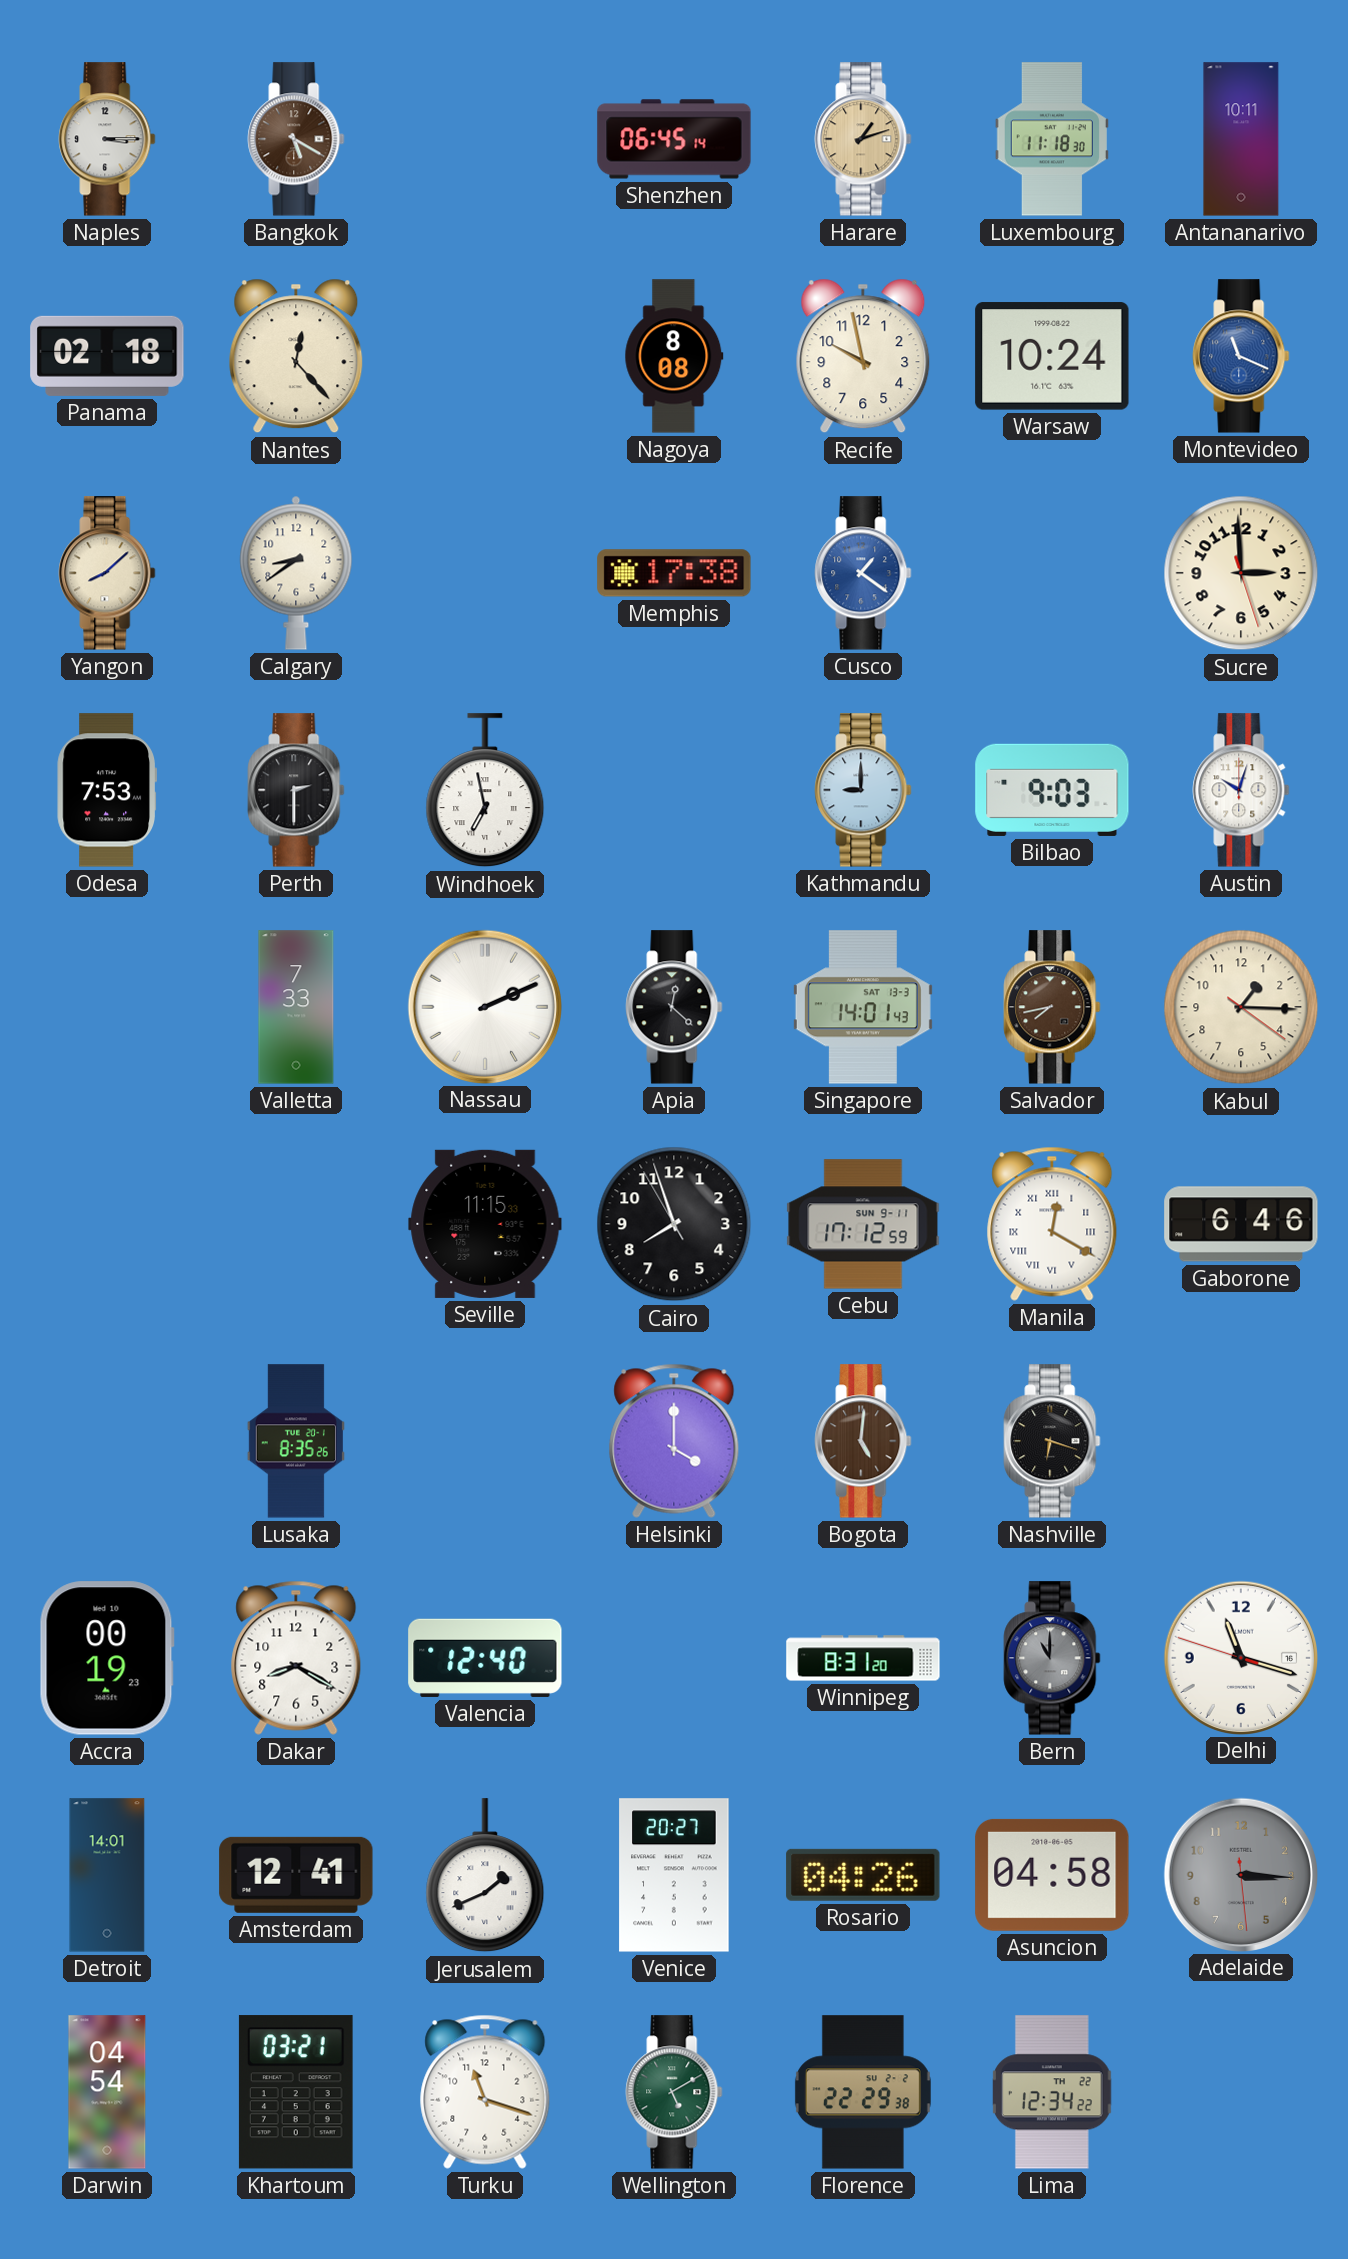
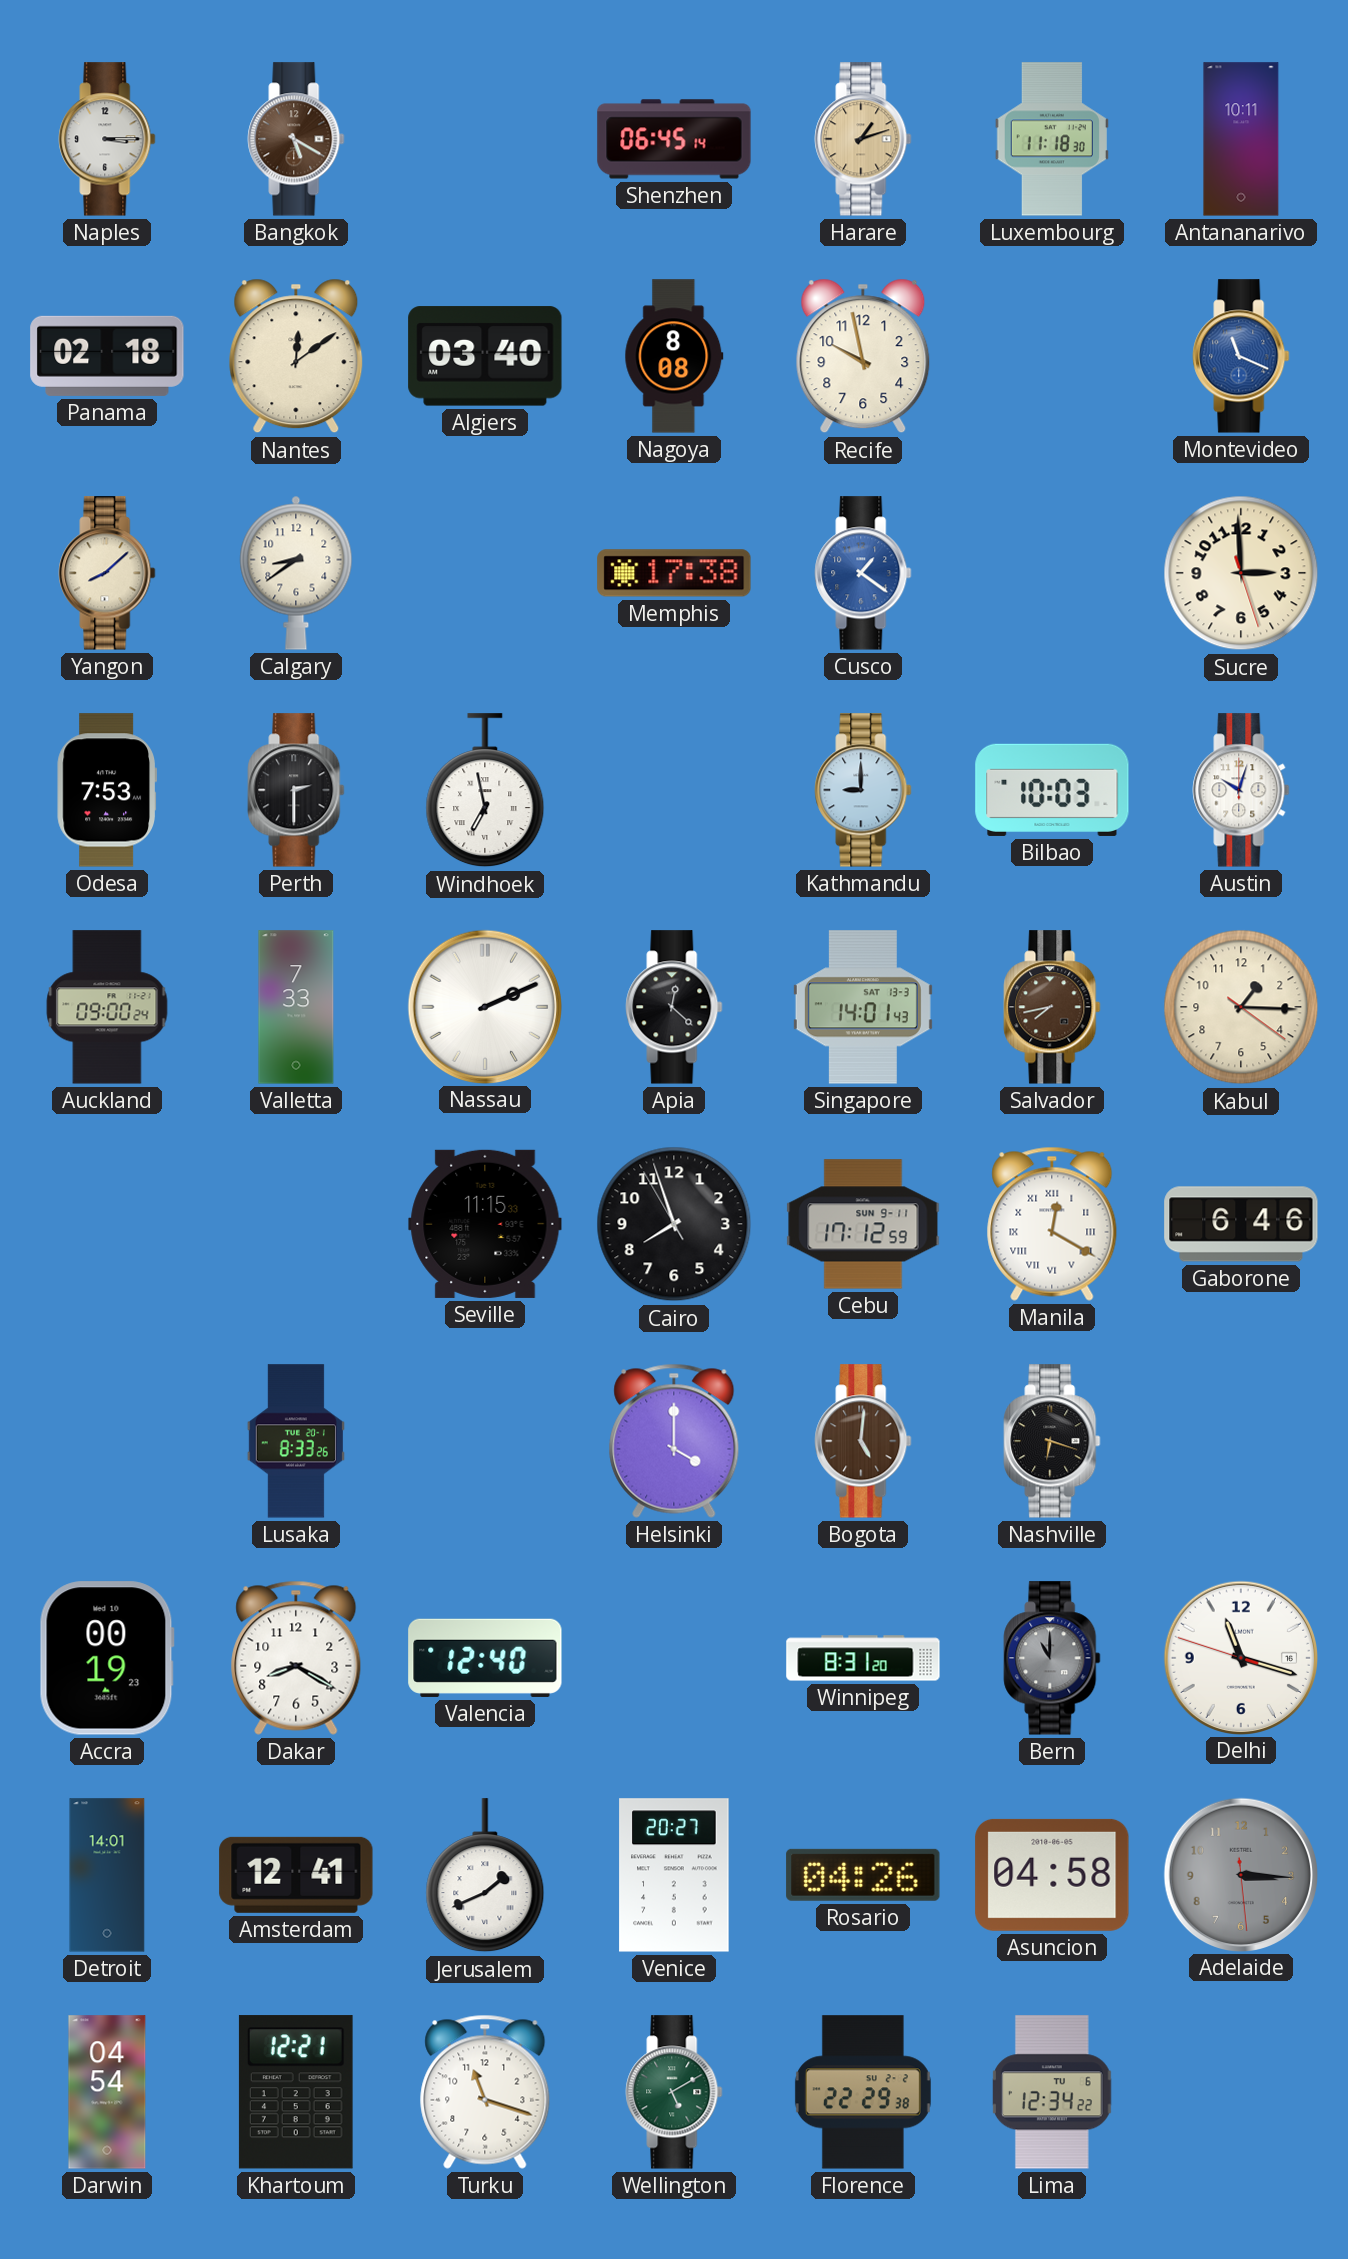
Nantes: 12:23 -> 12:09 (296, 356)
Algiers: none -> 03:40 (485, 356)
Warsaw: 10:24 -> none (1052, 356)
Bilbao: 9:03 -> 10:03 (1052, 790)
Auckland: none -> 09:00 (107, 1007)
Lusaka: 8:35 -> 8:33 (296, 1441)
Khartoum: 03:21 -> 12:21 (296, 2092)
Lima date: TH 22 -> TU 6 (1053, 2092)
